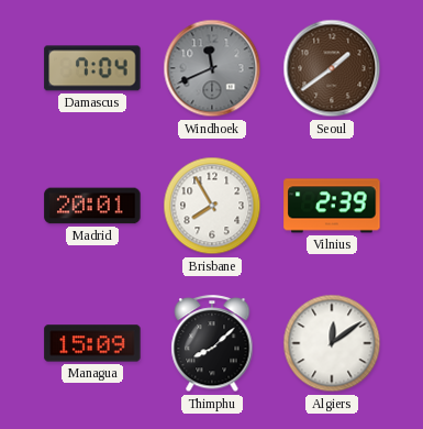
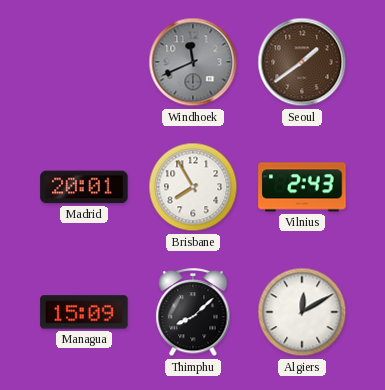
Damascus: 7:04 -> none (92, 68)
Vilnius: 2:39 -> 2:43 (302, 187)
Algiers: 12:09 -> 12:10 (302, 312)
